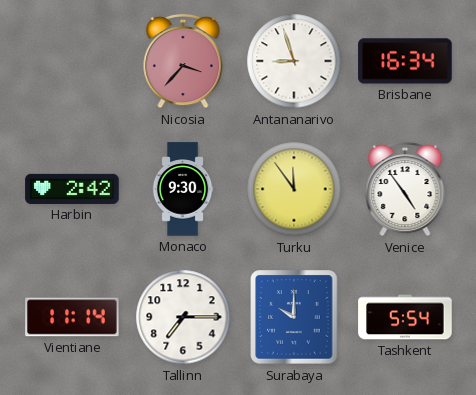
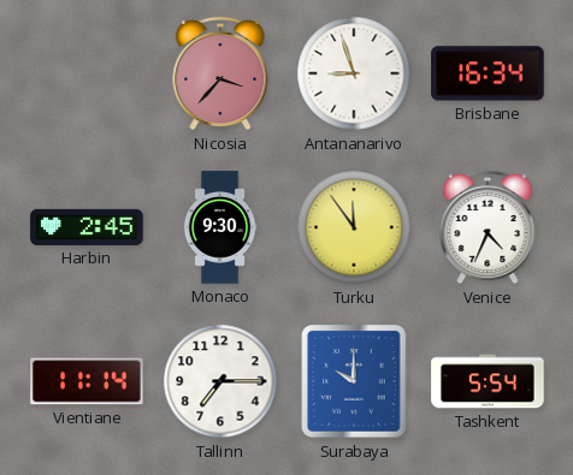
Harbin: 2:42 -> 2:45 (87, 227)
Venice: 4:54 -> 4:34 (488, 227)
